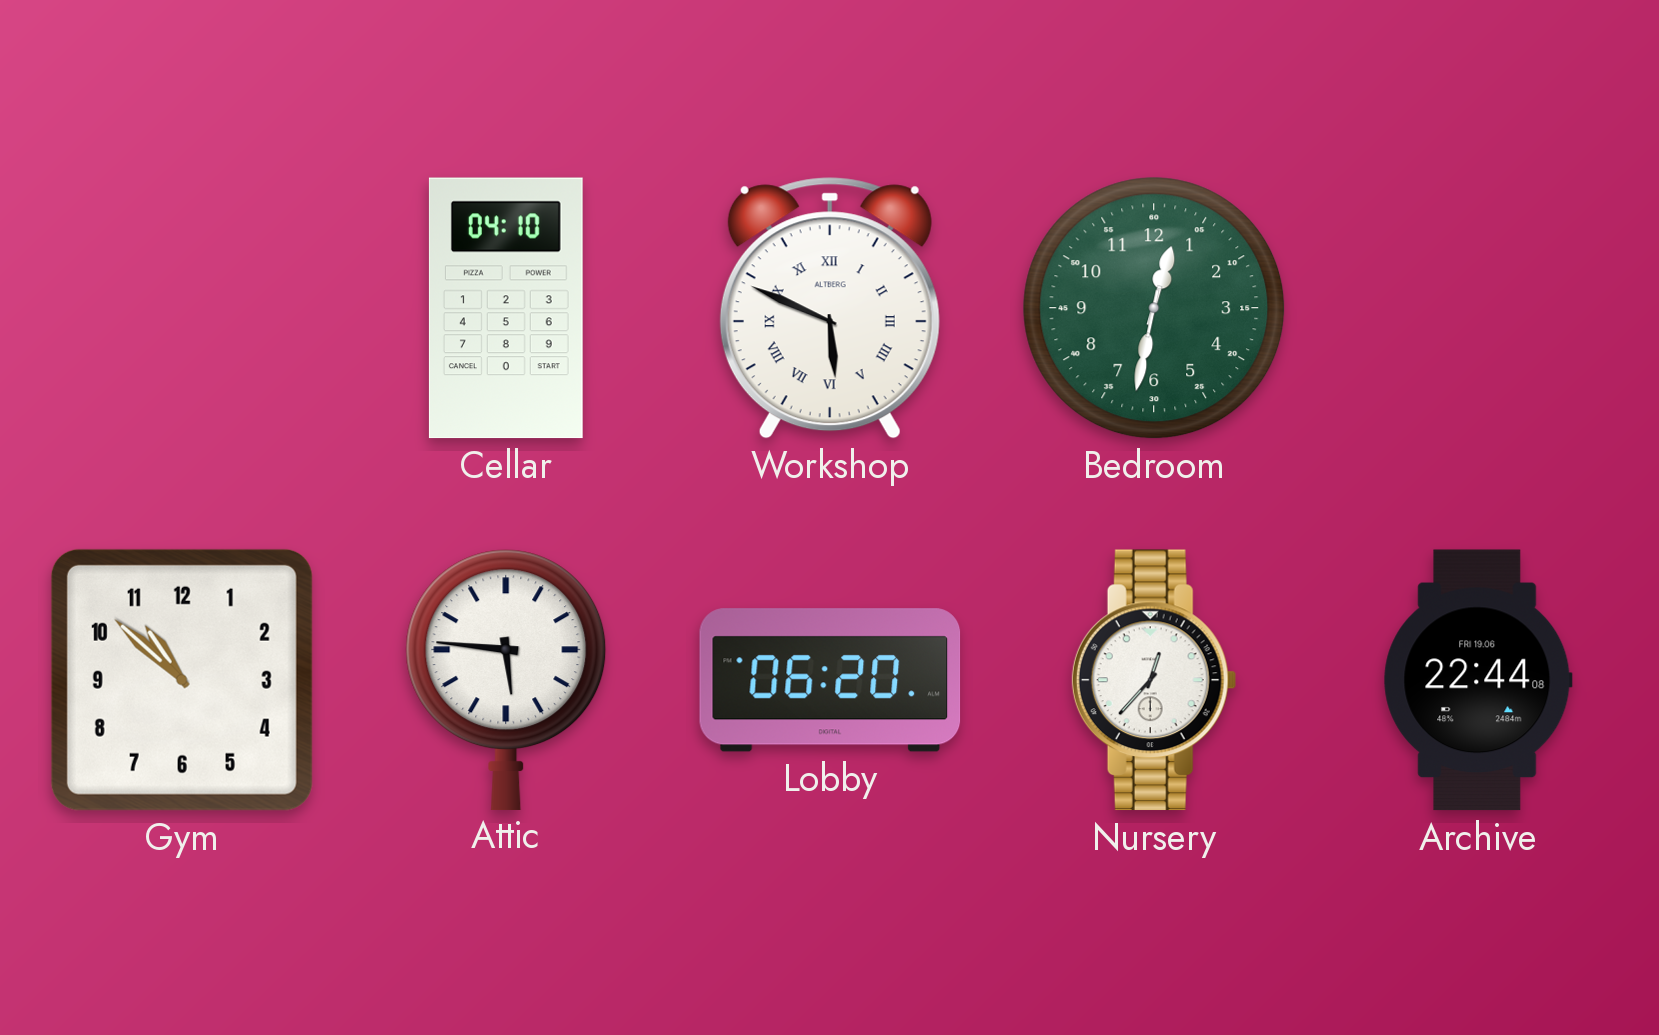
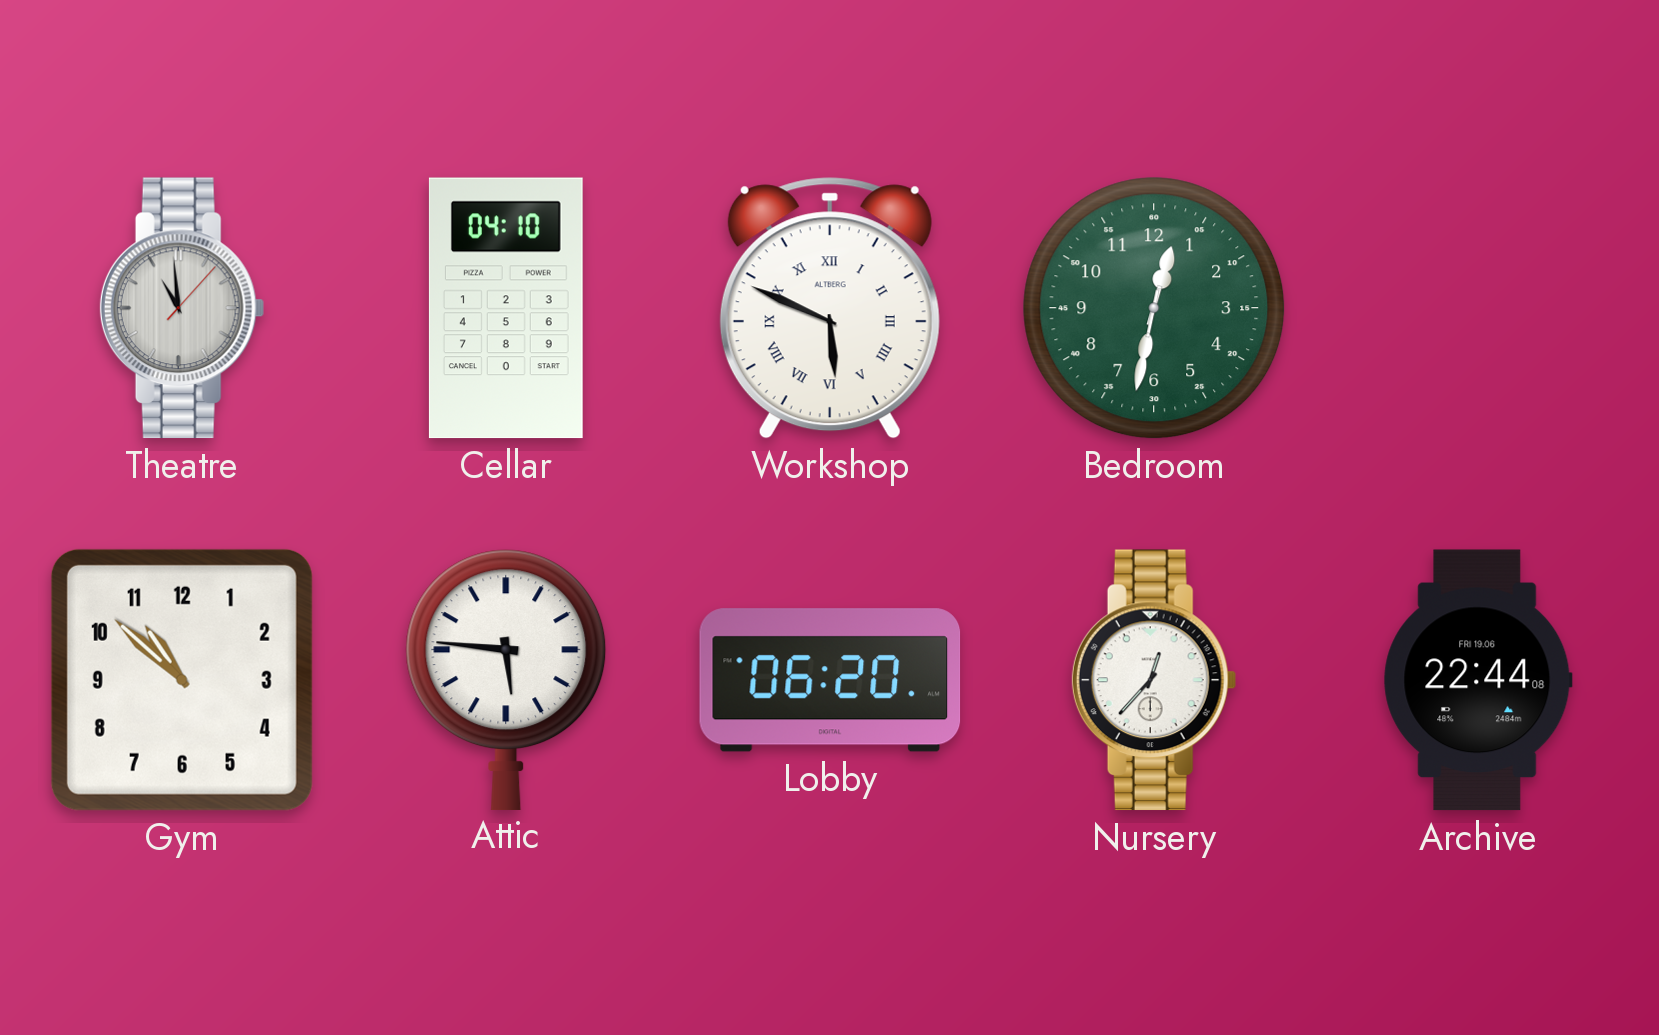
Theatre: none -> 10:59 (182, 308)
